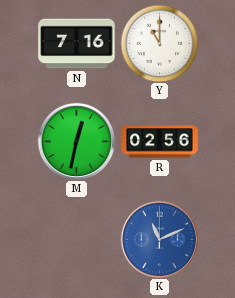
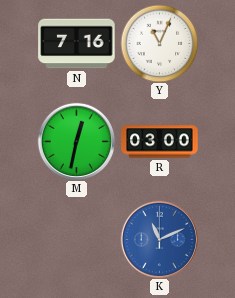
Y: 11:00 -> 11:04 (159, 43)
R: 02:56 -> 03:00 (160, 142)
